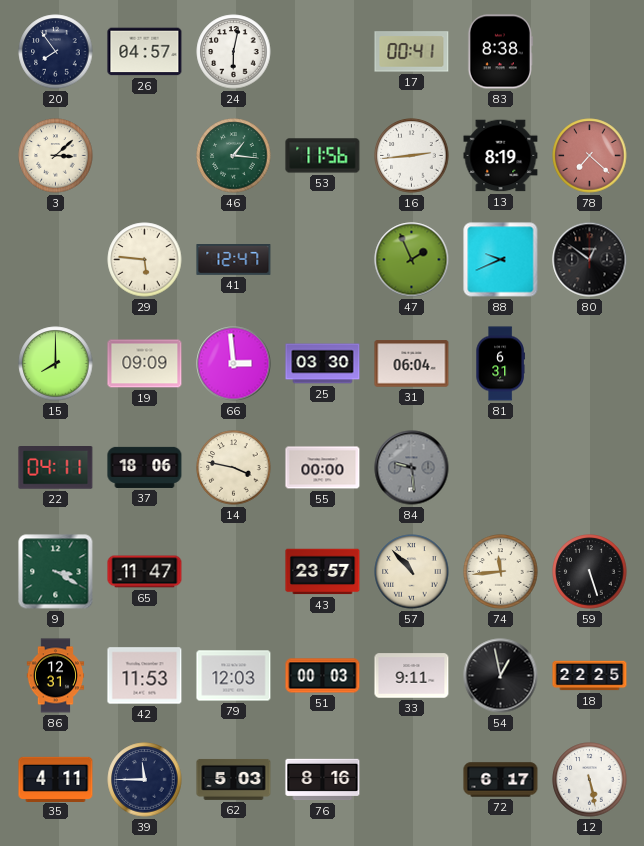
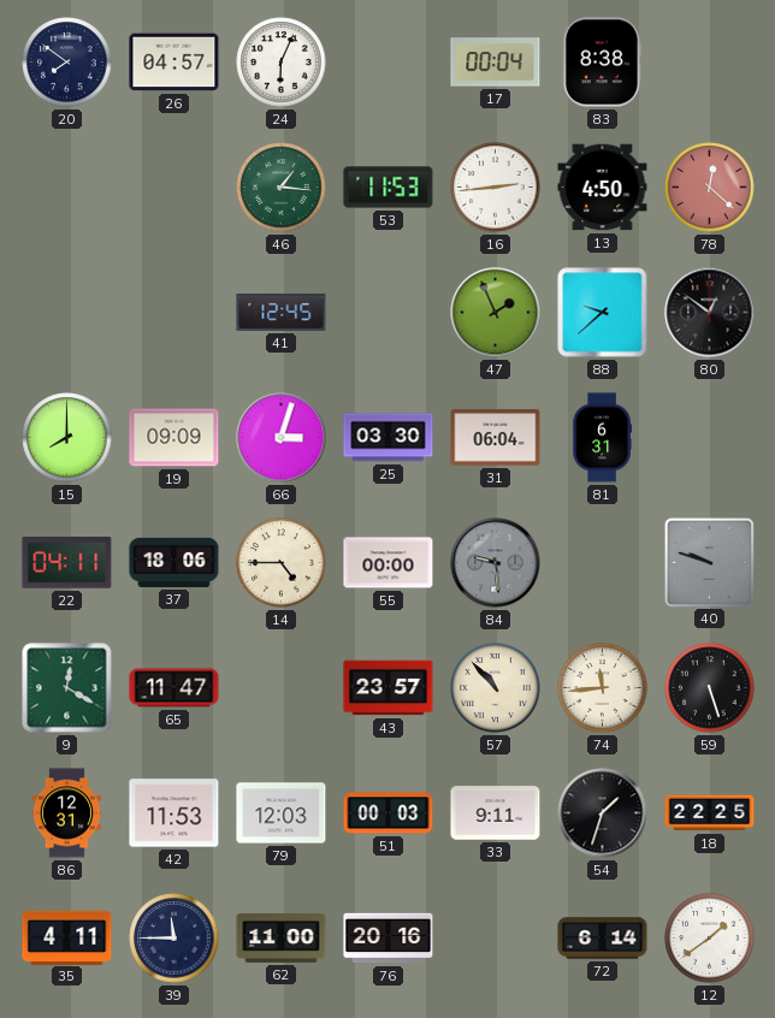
20: 7:54 -> 7:51 (67, 63)
24: 6:02 -> 6:04 (282, 63)
17: 00:41 -> 00:04 (496, 63)
3: 3:08 -> none (56, 156)
53: 11:56 -> 11:53 (389, 188)
13: 8:19 -> 4:50 (603, 188)
78: 7:22 -> 12:22 (710, 188)
29: 5:46 -> none (145, 260)
41: 12:47 -> 12:45 (282, 313)
88: 9:41 -> 9:38 (603, 313)
66: 2:59 -> 3:03 (282, 438)
14: 3:47 -> 4:45 (282, 563)
40: none -> 9:48 (709, 562)
9: 3:20 -> 12:20 (67, 688)
54: 12:58 -> 1:33 (603, 813)
62: 5:03 -> 11:00 (282, 937)
76: 8:16 -> 20:16 (389, 939)
72: 6:17 -> 6:14 (603, 939)
12: 5:28 -> 1:39 (710, 939)
